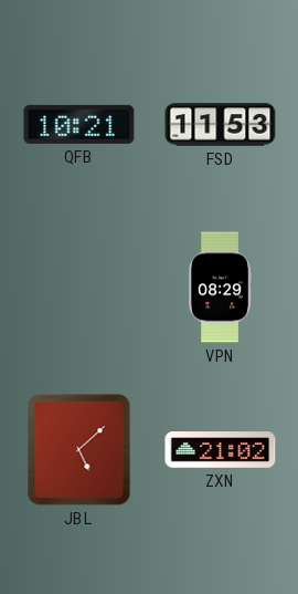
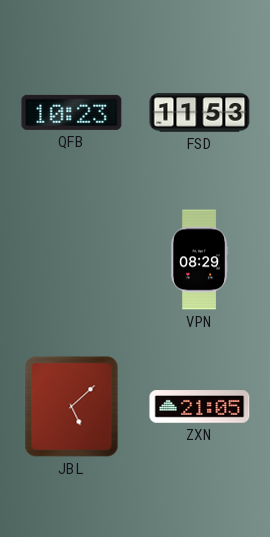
QFB: 10:21 -> 10:23 (72, 112)
ZXN: 21:02 -> 21:05 (200, 407)
